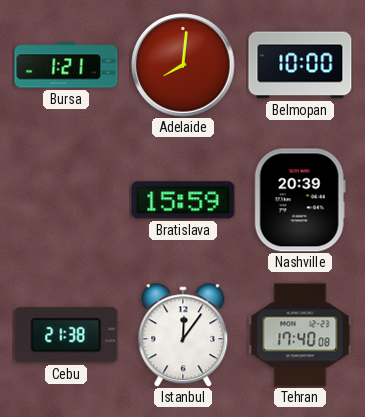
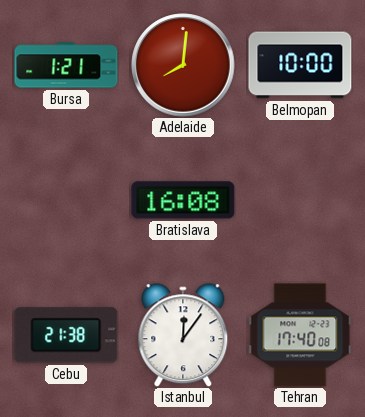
Bratislava: 15:59 -> 16:08 (183, 200)
Nashville: 20:39 -> none (300, 200)
